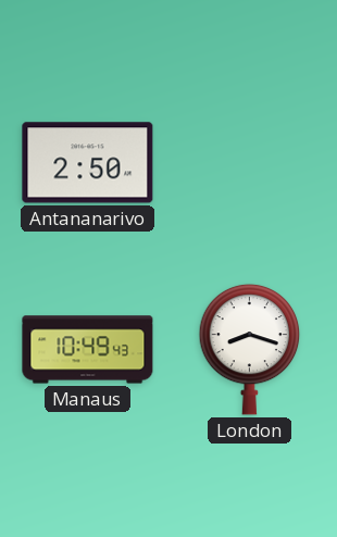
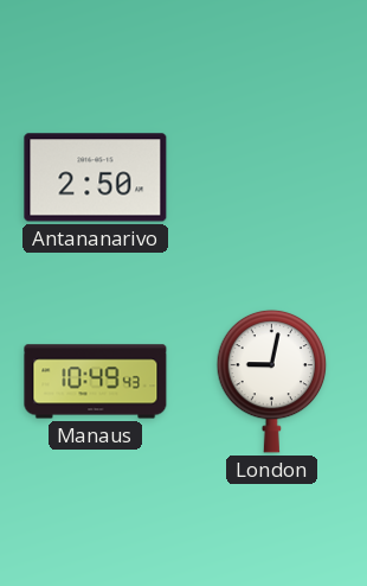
London: 8:18 -> 9:02 (272, 381)
